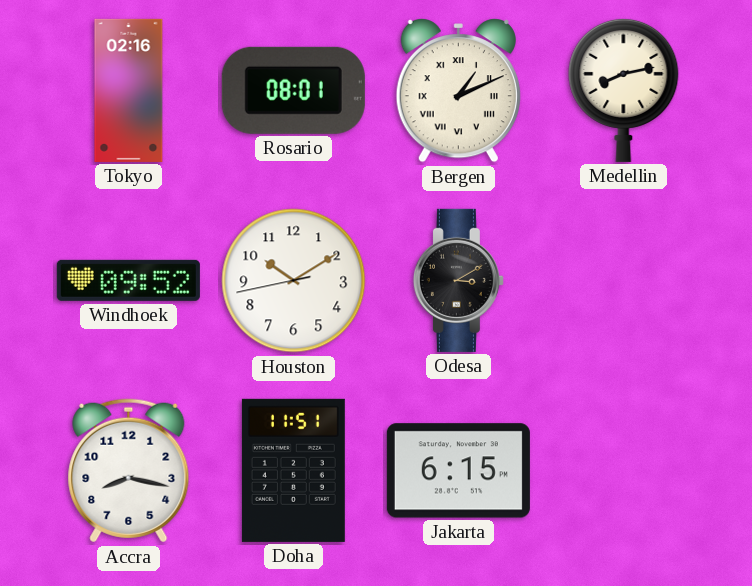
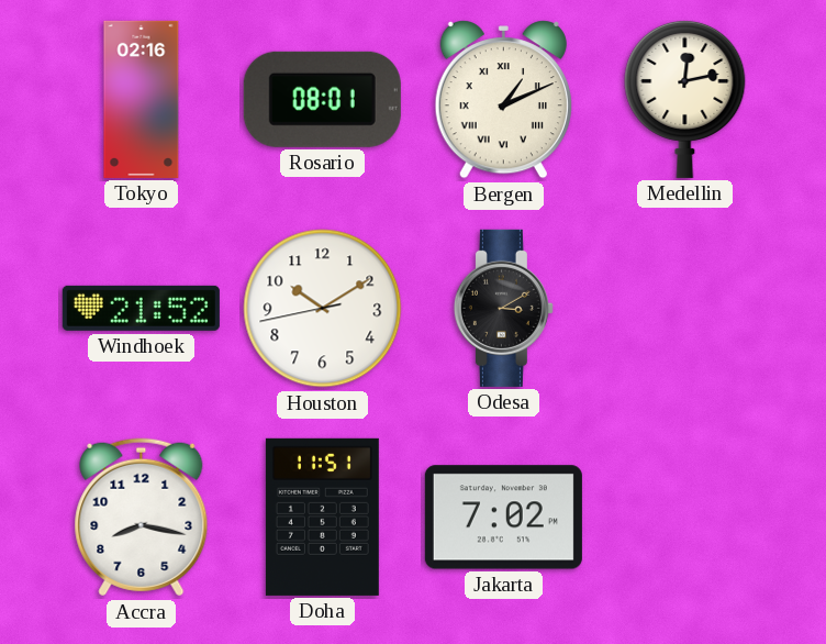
Medellin: 8:13 -> 12:13 (685, 99)
Windhoek: 09:52 -> 21:52 (141, 308)
Jakarta: 6:15 -> 7:02 (503, 518)
